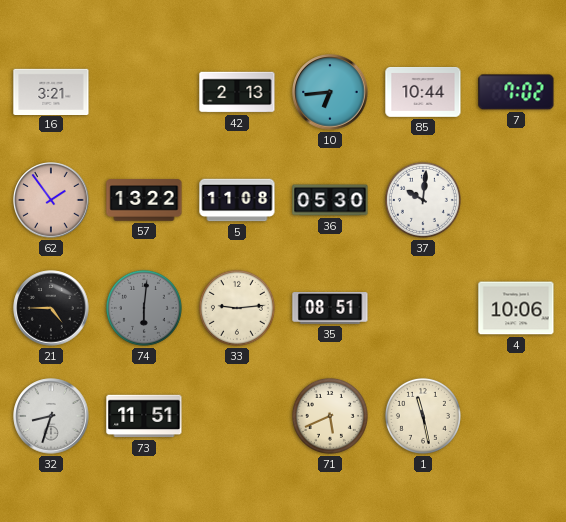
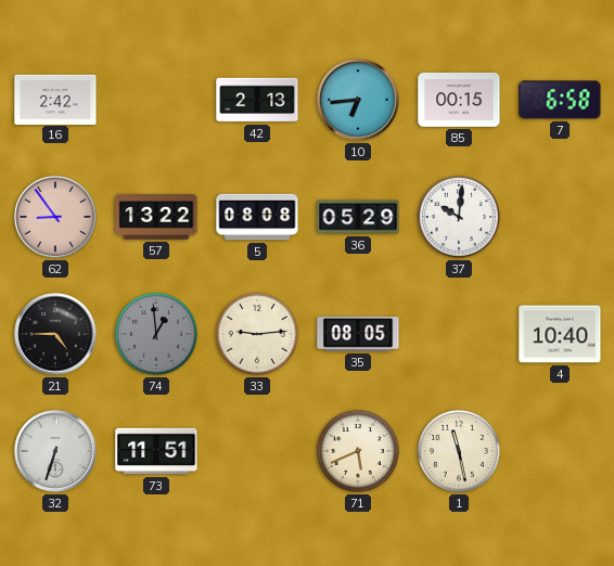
16: 3:21 -> 2:42 (55, 99)
85: 10:44 -> 00:15 (459, 100)
7: 7:02 -> 6:58 (560, 100)
62: 1:54 -> 8:54 (55, 217)
5: 11:08 -> 08:08 (257, 217)
36: 05:30 -> 05:29 (358, 217)
74: 6:01 -> 12:59 (156, 334)
35: 08:51 -> 08:05 (358, 334)
4: 10:06 -> 10:40 (560, 334)
32: 8:33 -> 6:33 (55, 451)
